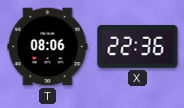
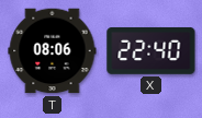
X: 22:36 -> 22:40 (151, 50)
